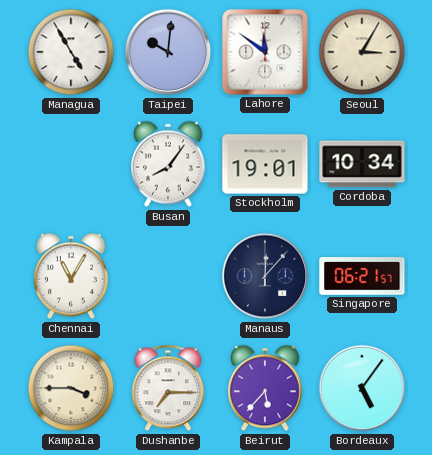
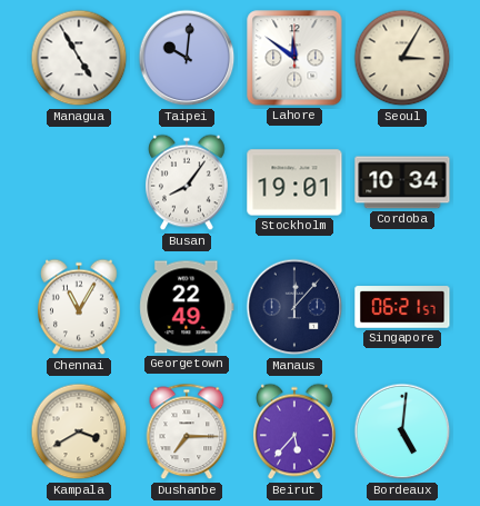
Georgetown: none -> 22:49 (187, 307)
Kampala: 3:45 -> 3:40 (79, 431)
Bordeaux: 5:06 -> 5:01 (402, 431)
